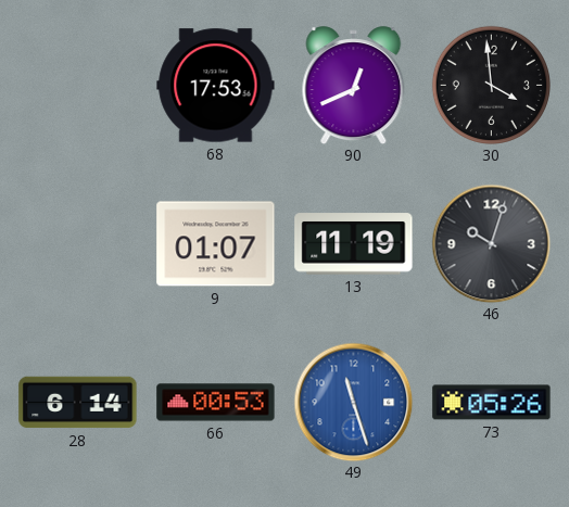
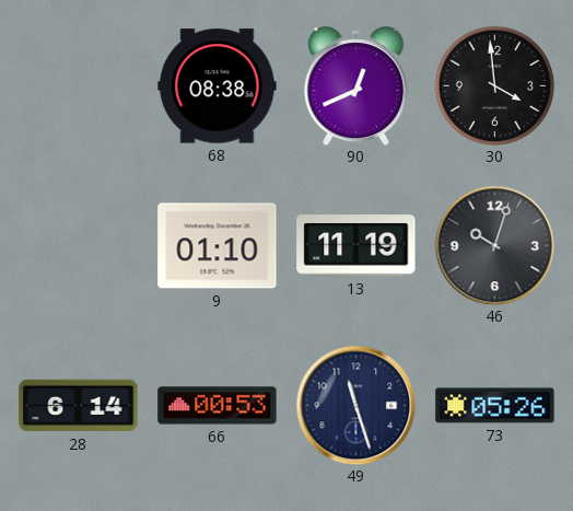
68: 17:53 -> 08:38 (218, 86)
9: 01:07 -> 01:10 (218, 246)
49 dial: blue -> navy (355, 405)
